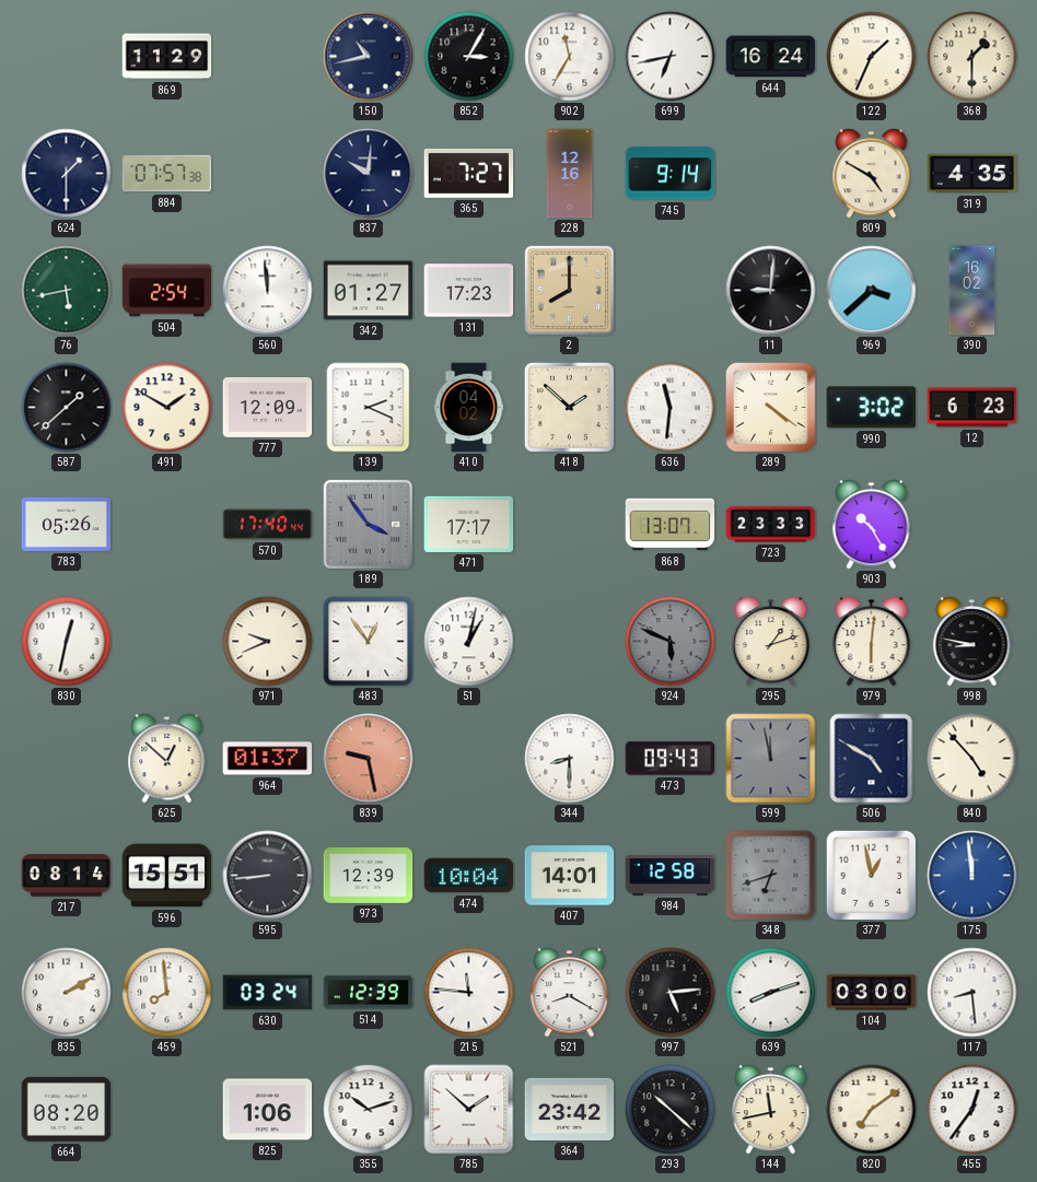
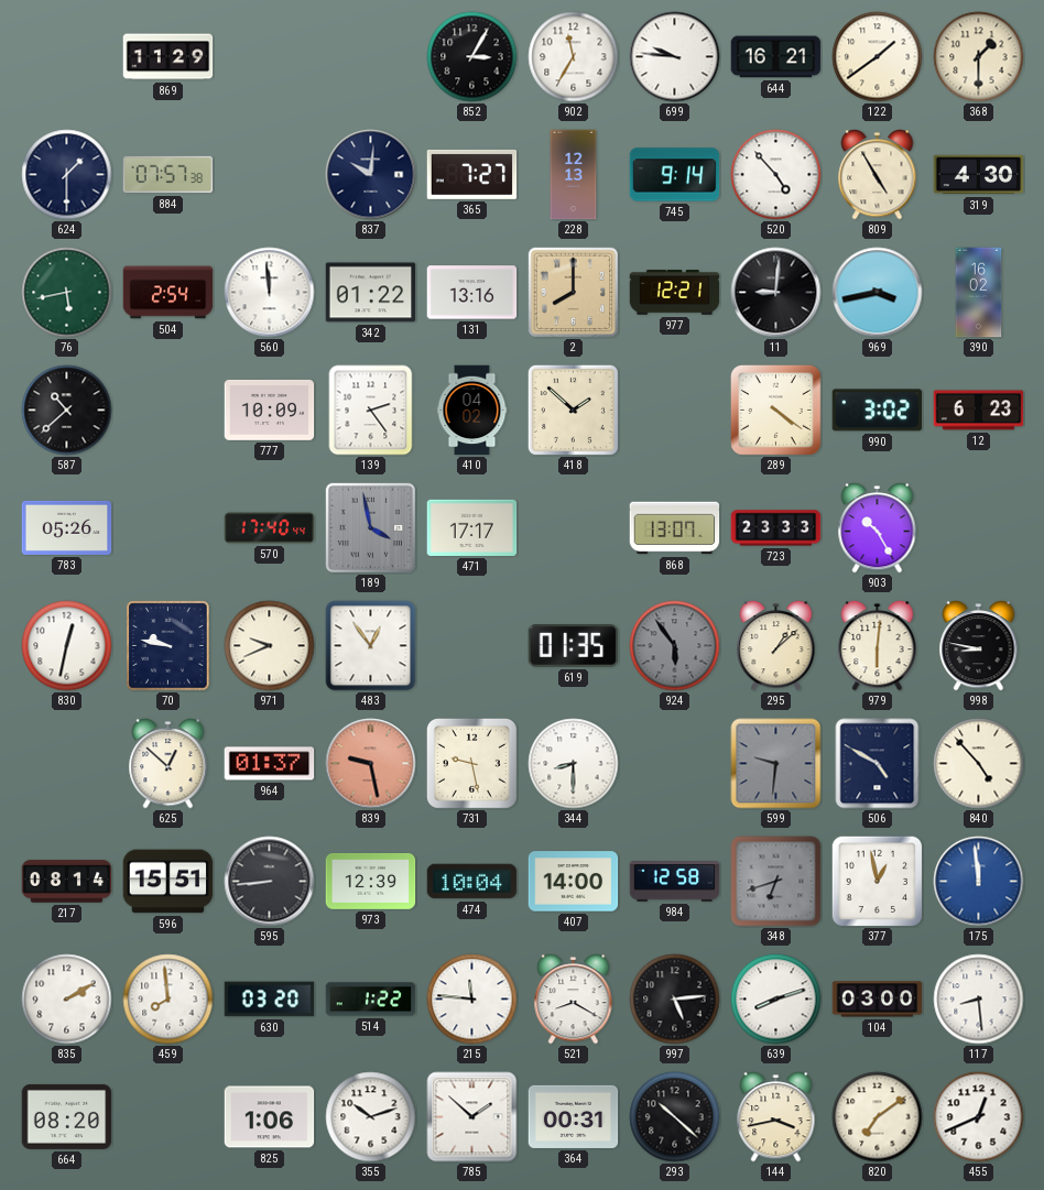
150: 10:43 -> none (369, 57)
699: 6:43 -> 9:46 (675, 57)
644: 16:24 -> 16:21 (776, 57)
122: 1:34 -> 1:39 (878, 57)
228: 12:16 -> 12:13 (574, 175)
520: none -> 4:53 (776, 175)
809: 4:50 -> 4:55 (878, 175)
319: 4:35 -> 4:30 (979, 175)
342: 01:27 -> 01:22 (371, 293)
131: 17:23 -> 13:16 (472, 293)
977: none -> 12:21 (675, 293)
969: 3:38 -> 3:43 (878, 293)
587: 1:38 -> 10:38 (67, 411)
491: 1:50 -> none (167, 408)
777: 12:09 -> 10:09 (270, 410)
139: 2:19 -> 2:24 (371, 411)
636: 11:31 -> none (671, 408)
189: 3:54 -> 3:58 (370, 527)
70: none -> 9:47 (168, 646)
51: 1:02 -> none (469, 642)
619: none -> 01:35 (574, 646)
924: 5:49 -> 5:54 (675, 646)
295: 1:12 -> 1:08 (776, 646)
731: none -> 9:28 (472, 764)
473: 09:43 -> none (671, 759)
599: 11:58 -> 9:31 (776, 764)
407: 14:01 -> 14:00 (574, 882)
630: 03:24 -> 03:20 (270, 1000)
514: 12:39 -> 1:22 (371, 1000)
364: 23:42 -> 00:31 (574, 1116)
144: 11:43 -> 3:43 (776, 1117)
455: 12:36 -> 12:41 (979, 1117)
